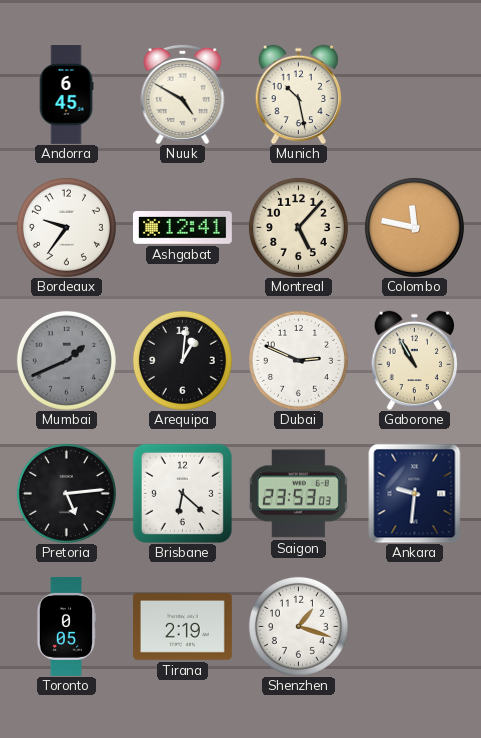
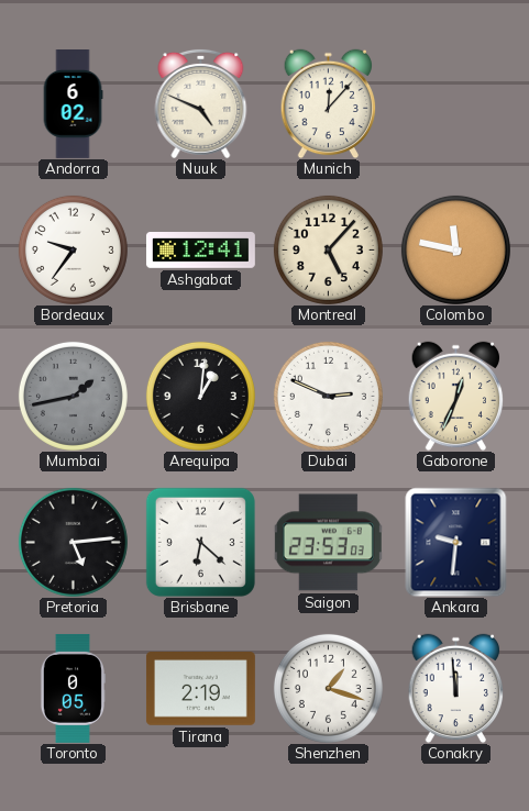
Andorra: 6:45 -> 6:02 (73, 104)
Nuuk: 4:50 -> 4:49 (201, 103)
Munich: 10:28 -> 12:07 (329, 103)
Mumbai: 1:41 -> 1:43 (73, 396)
Gaborone: 10:55 -> 12:34 (456, 396)
Conakry: none -> 11:59 (456, 688)
